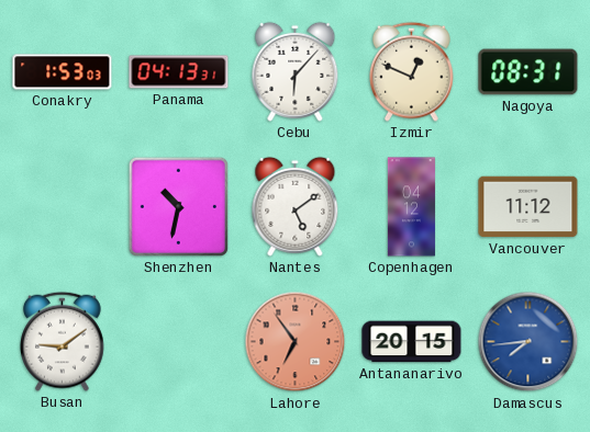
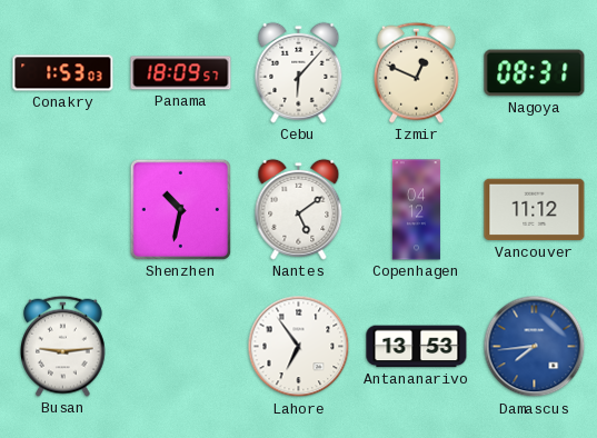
Panama: 04:13 -> 18:09 (181, 73)
Busan: 9:09 -> 9:14 (63, 346)
Lahore dial: salmon -> white (299, 347)
Antananarivo: 20:15 -> 13:53 (417, 347)
